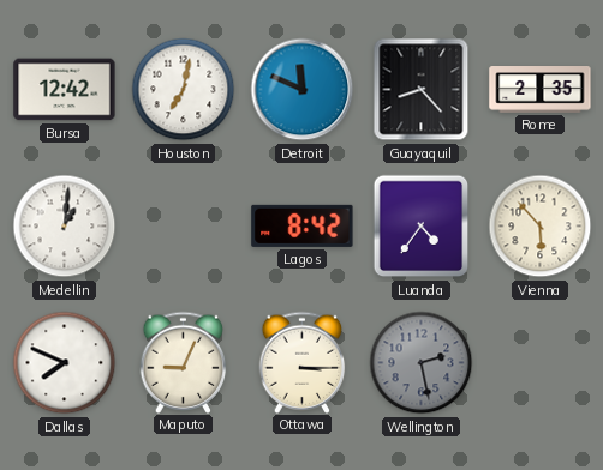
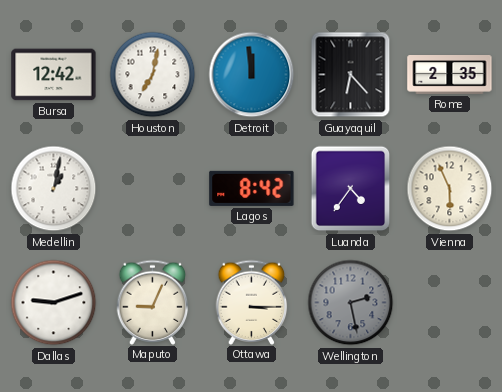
Detroit: 11:49 -> 11:59 (252, 75)
Guayaquil: 8:23 -> 6:23 (351, 75)
Medellin: 1:01 -> 1:02 (54, 189)
Vienna: 5:53 -> 5:56 (450, 189)
Dallas: 7:49 -> 9:12 (54, 303)
